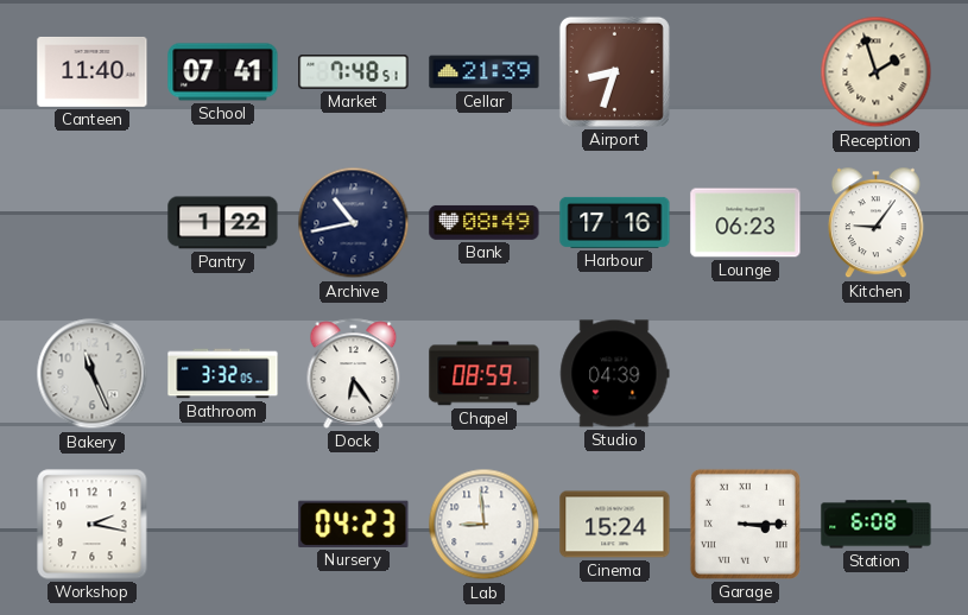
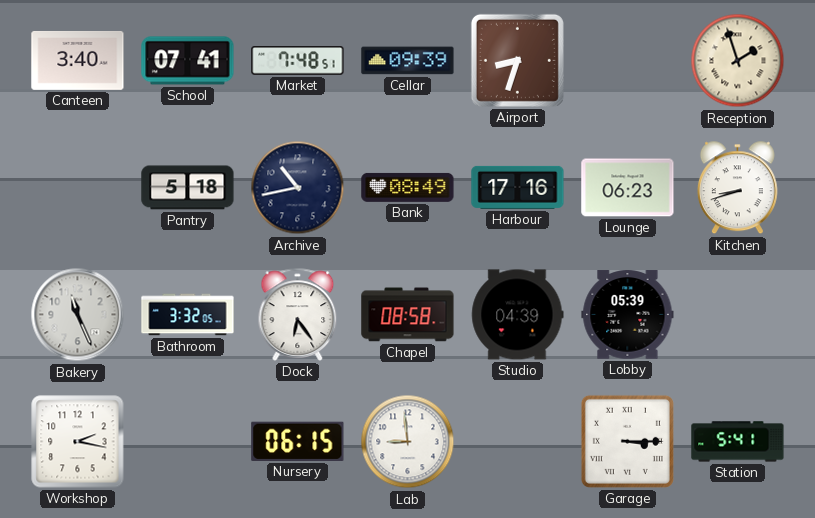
Canteen: 11:40 -> 3:40 (78, 60)
Cellar: 21:39 -> 09:39 (408, 61)
Pantry: 1:22 -> 5:18 (188, 188)
Kitchen: 9:06 -> 8:42 (737, 188)
Chapel: 08:59 -> 08:58 (408, 315)
Lobby: none -> 05:39 (628, 315)
Nursery: 04:23 -> 06:15 (298, 441)
Cinema: 15:24 -> none (615, 525)
Station: 6:08 -> 5:41 (738, 442)
